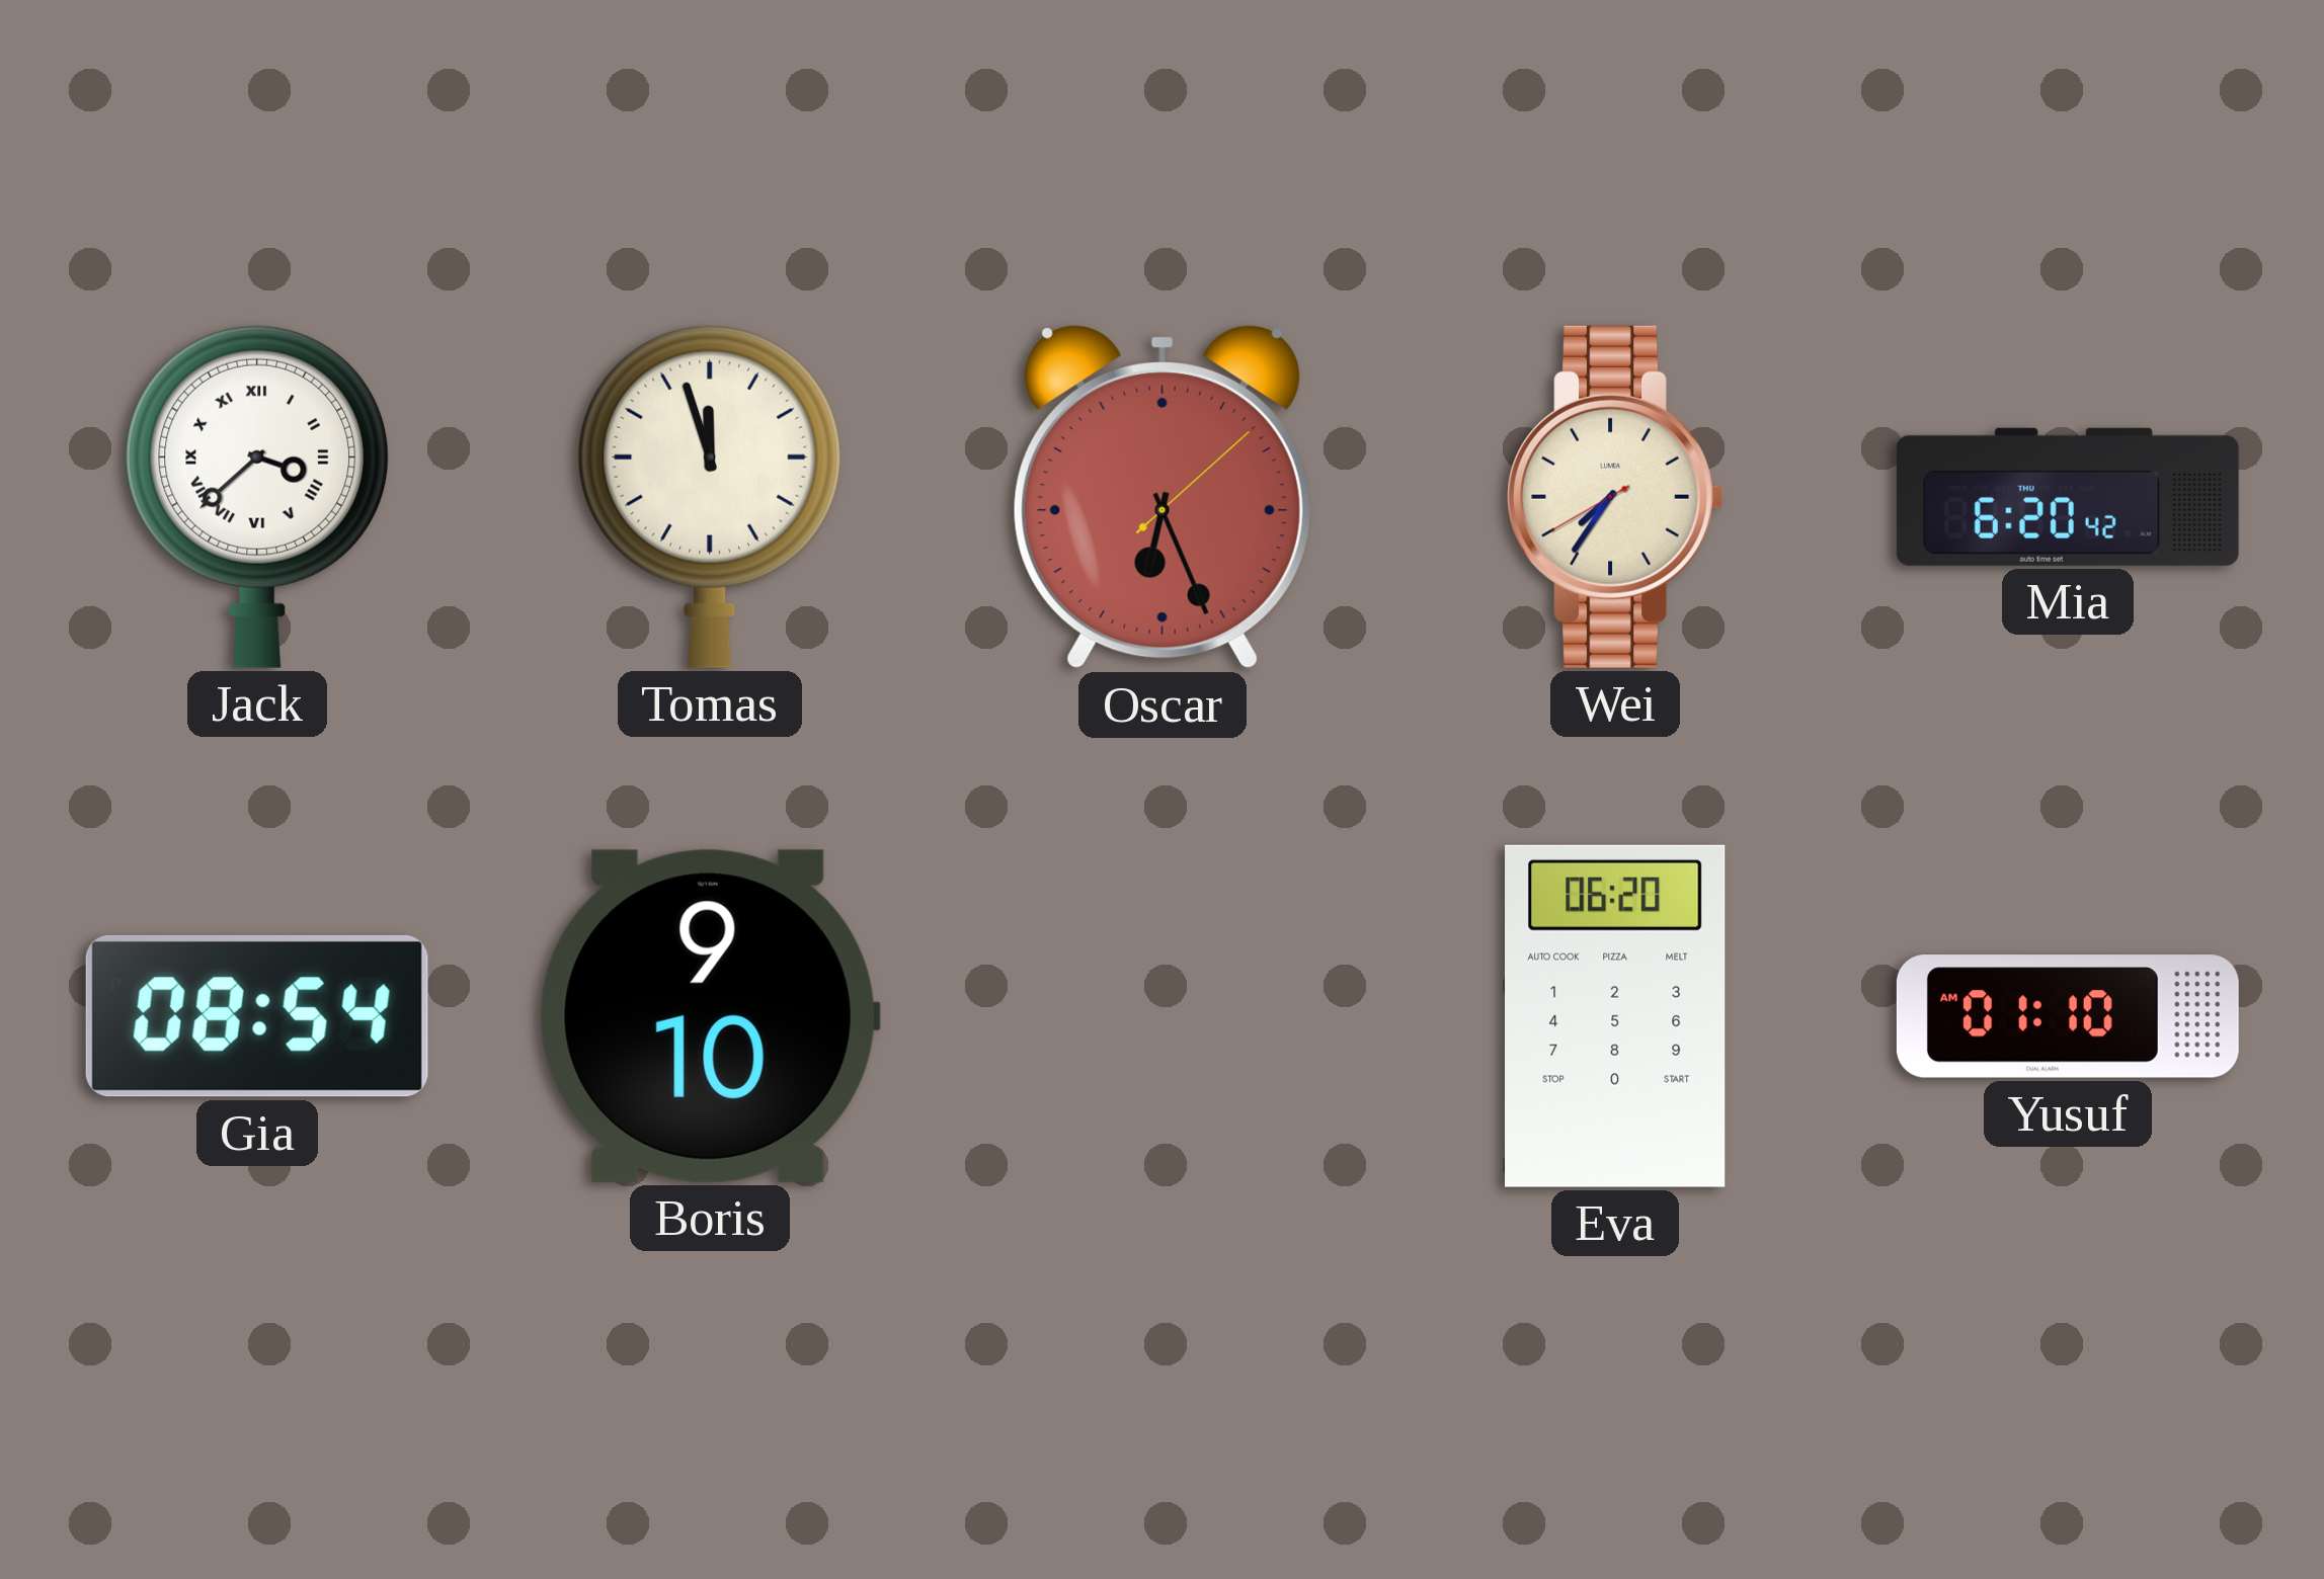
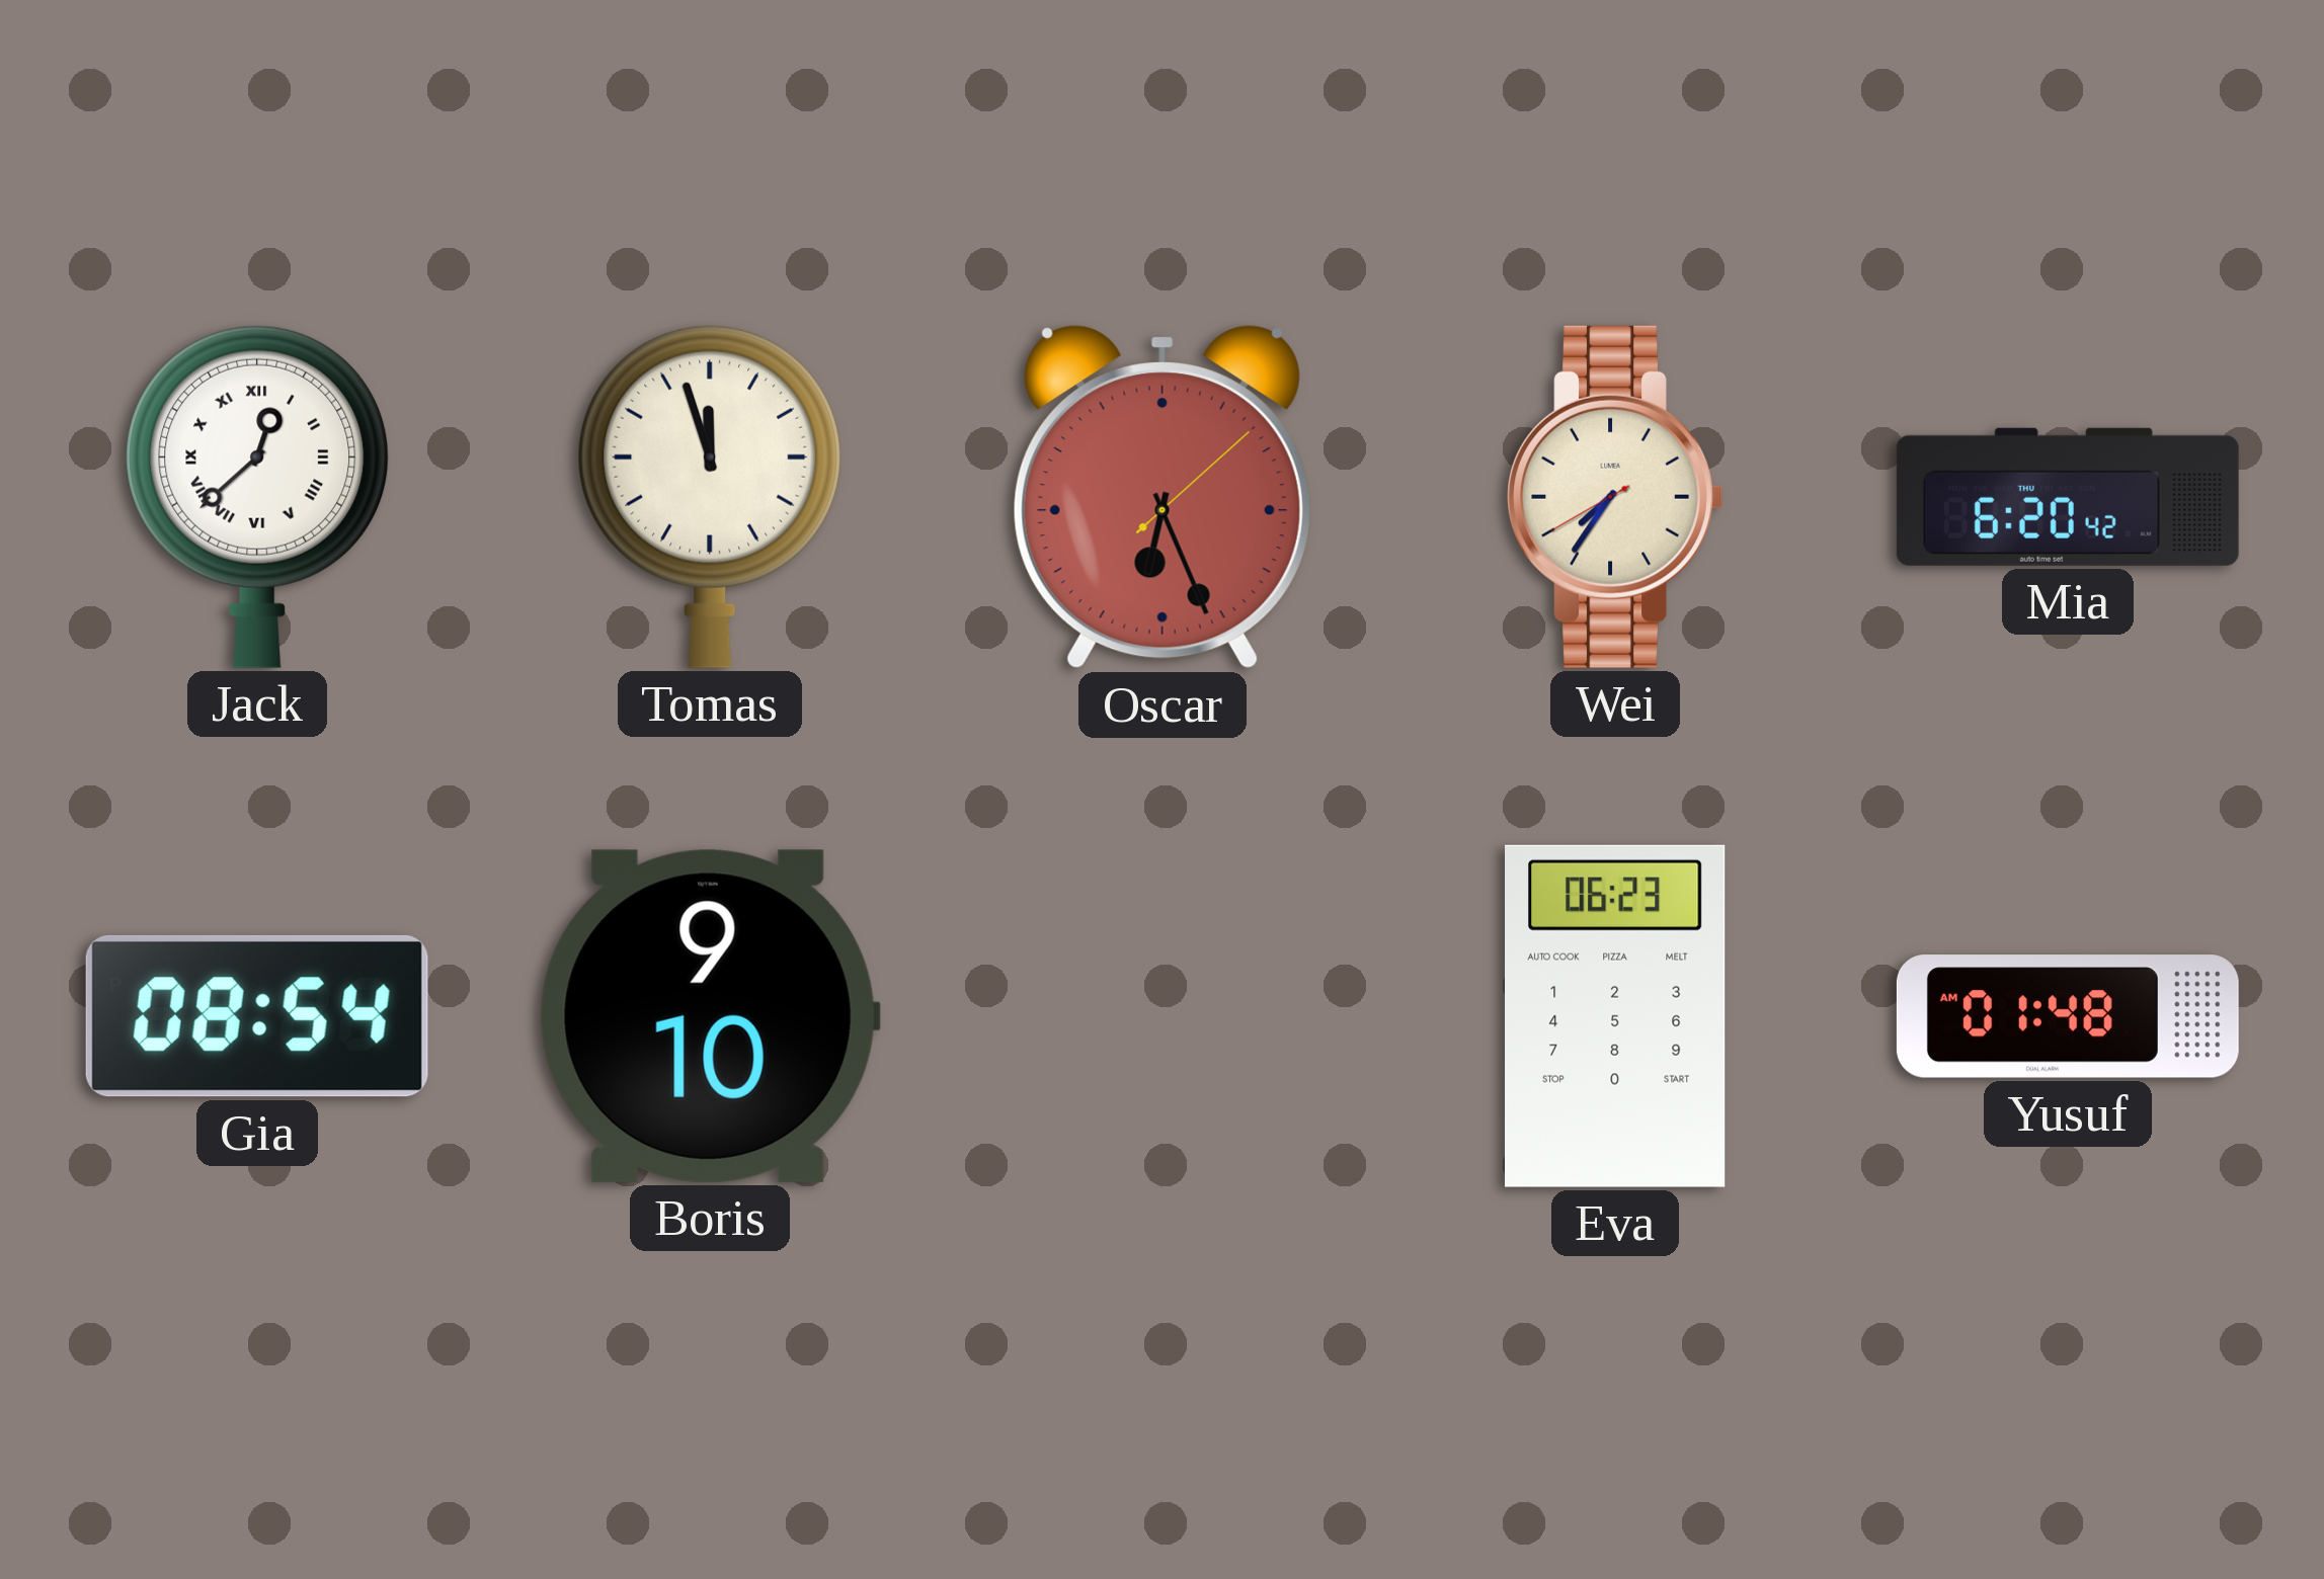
Jack: 3:38 -> 12:38 (257, 497)
Eva: 06:20 -> 06:23 (1615, 1016)
Yusuf: 01:10 -> 01:48 (2068, 1016)
